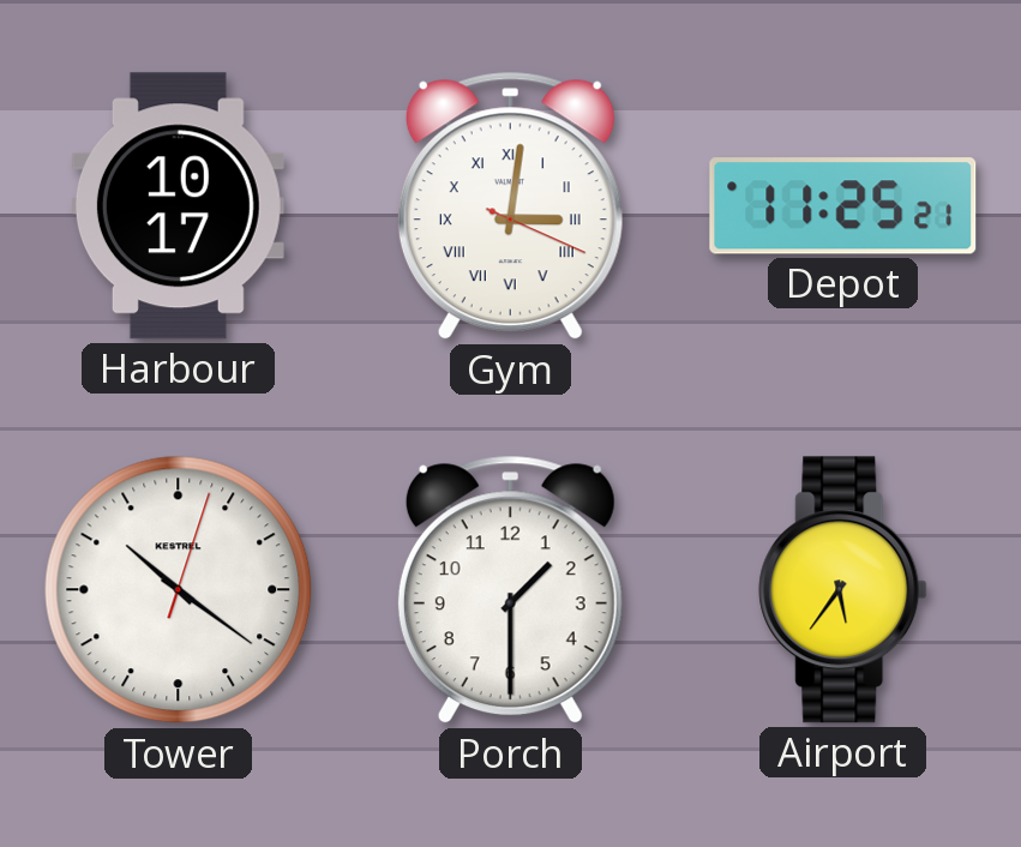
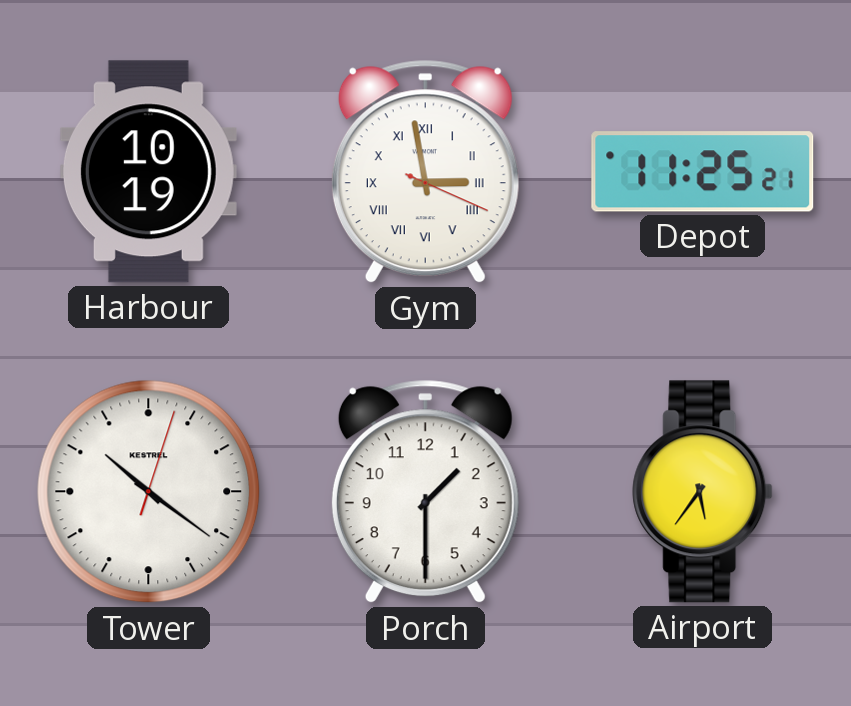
Harbour: 10:17 -> 10:19 (148, 172)
Gym: 3:01 -> 2:58 (425, 172)
